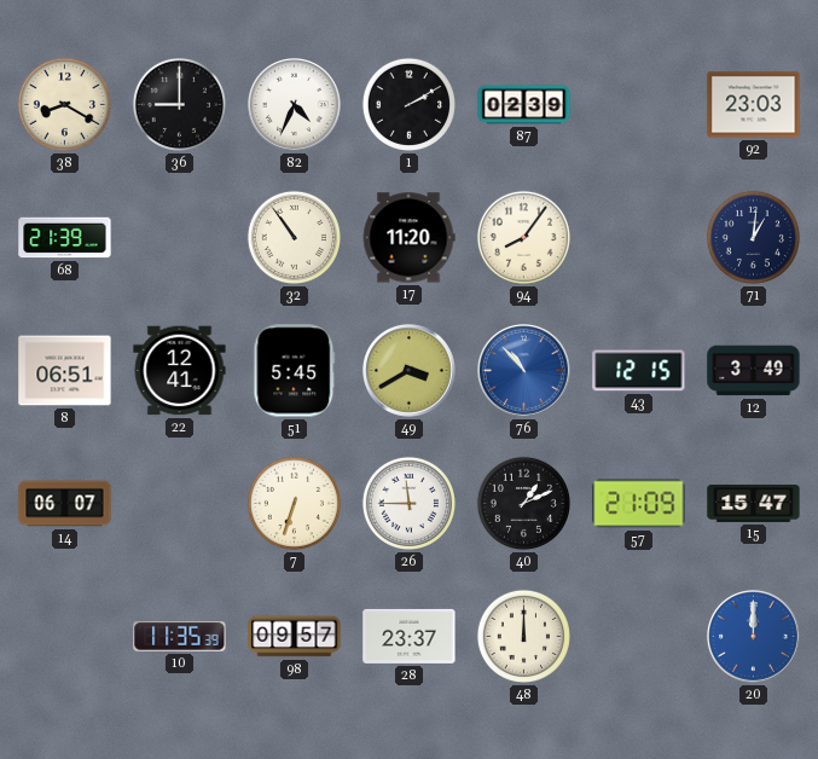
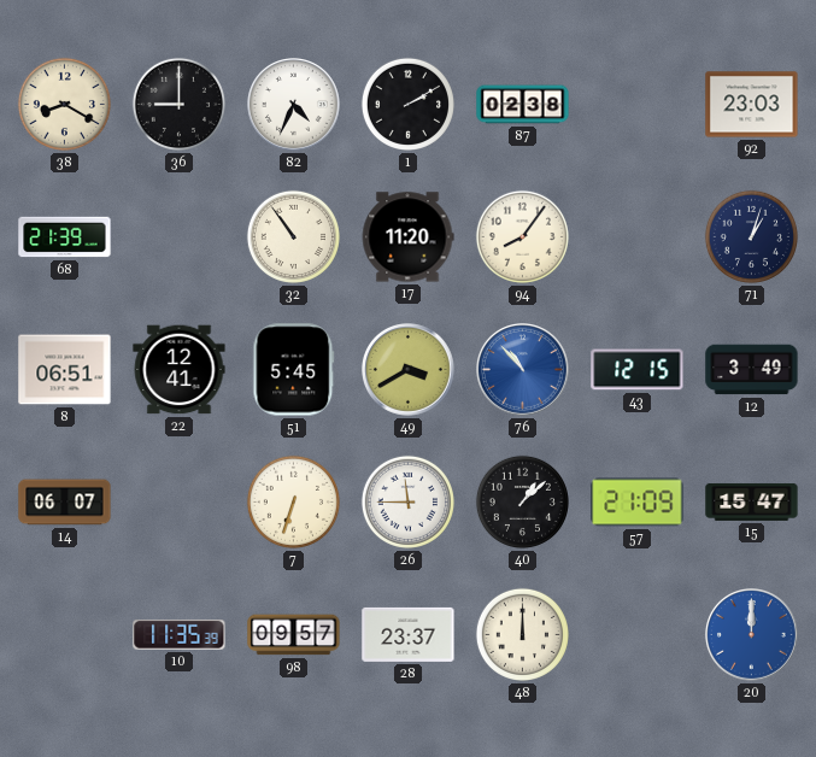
87: 02:39 -> 02:38 (523, 105)
71: 1:01 -> 1:03 (751, 236)
40: 1:11 -> 1:08 (522, 501)
